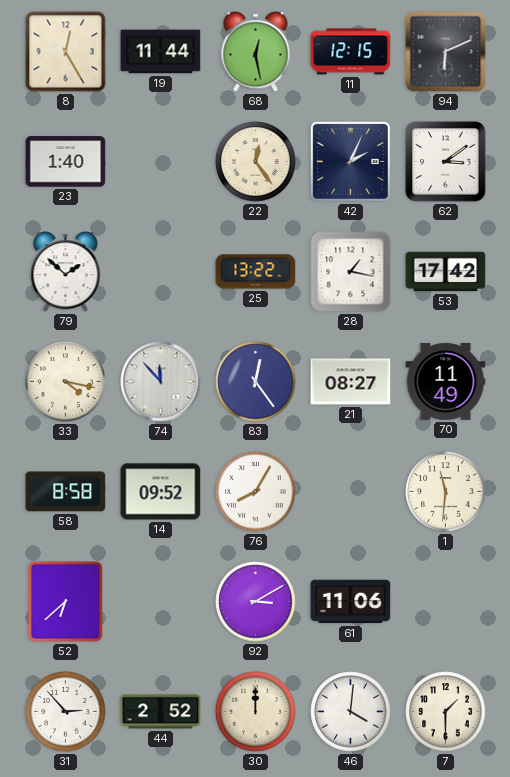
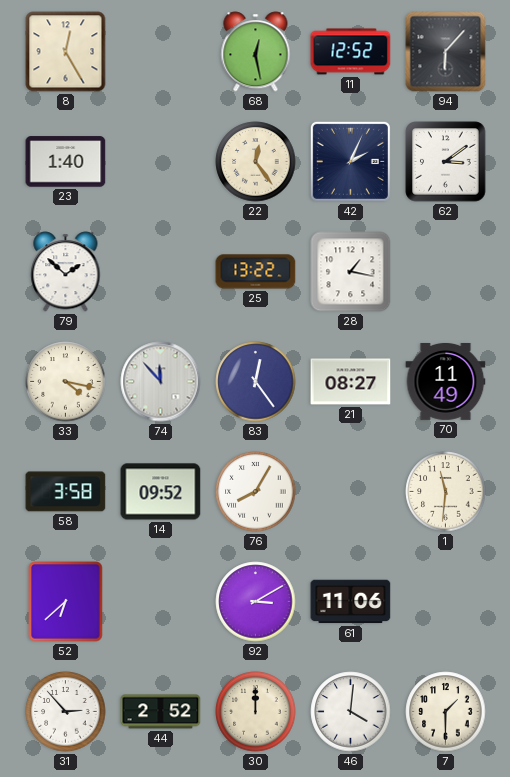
19: 11:44 -> none (161, 52)
11: 12:15 -> 12:52 (351, 52)
94: 6:11 -> 6:07 (446, 52)
53: 17:42 -> none (446, 272)
58: 8:58 -> 3:58 (66, 492)
